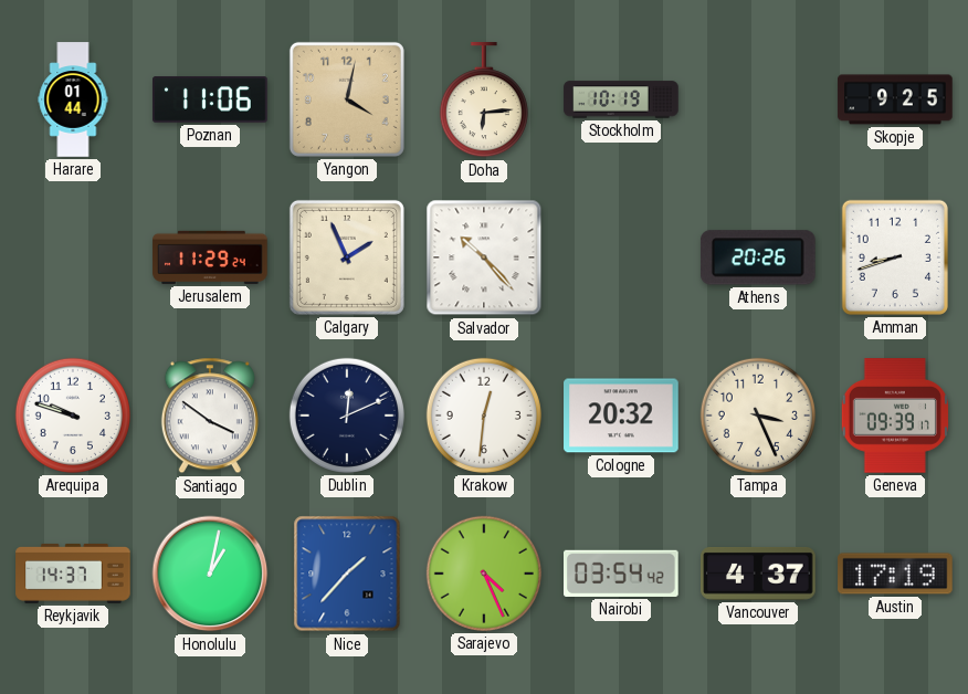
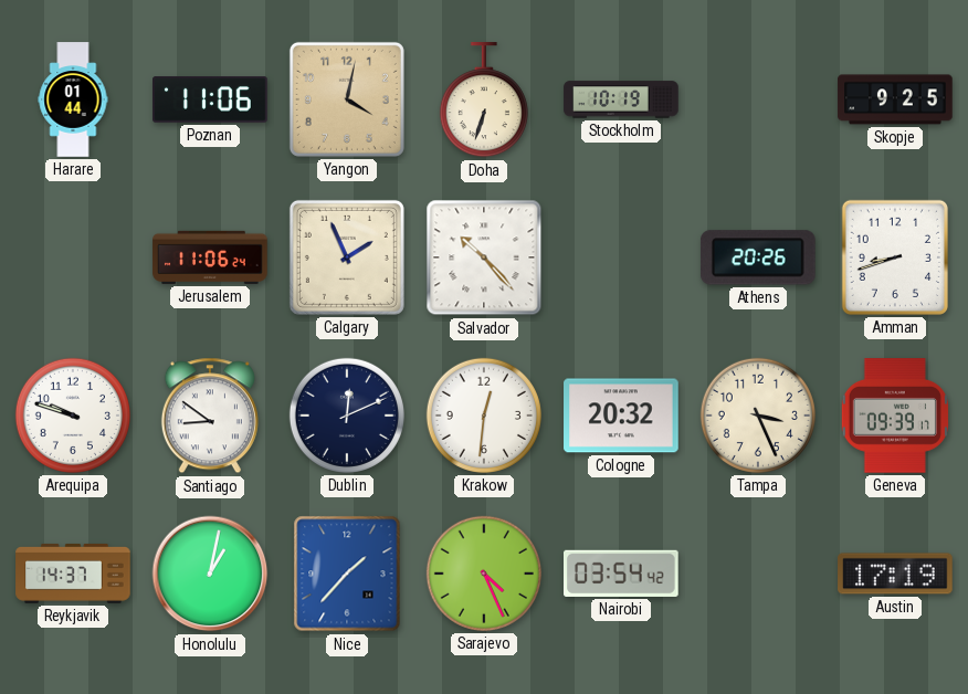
Doha: 6:14 -> 6:33 (484, 101)
Jerusalem: 11:29 -> 11:06 (210, 257)
Santiago: 3:51 -> 8:51 (210, 416)
Vancouver: 4:37 -> none (758, 574)
